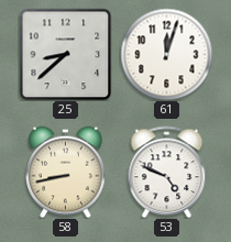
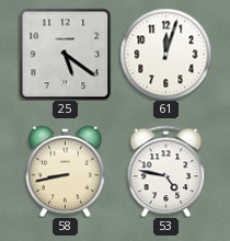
25: 8:38 -> 5:21 (65, 54)
53: 4:49 -> 4:47 (166, 171)
